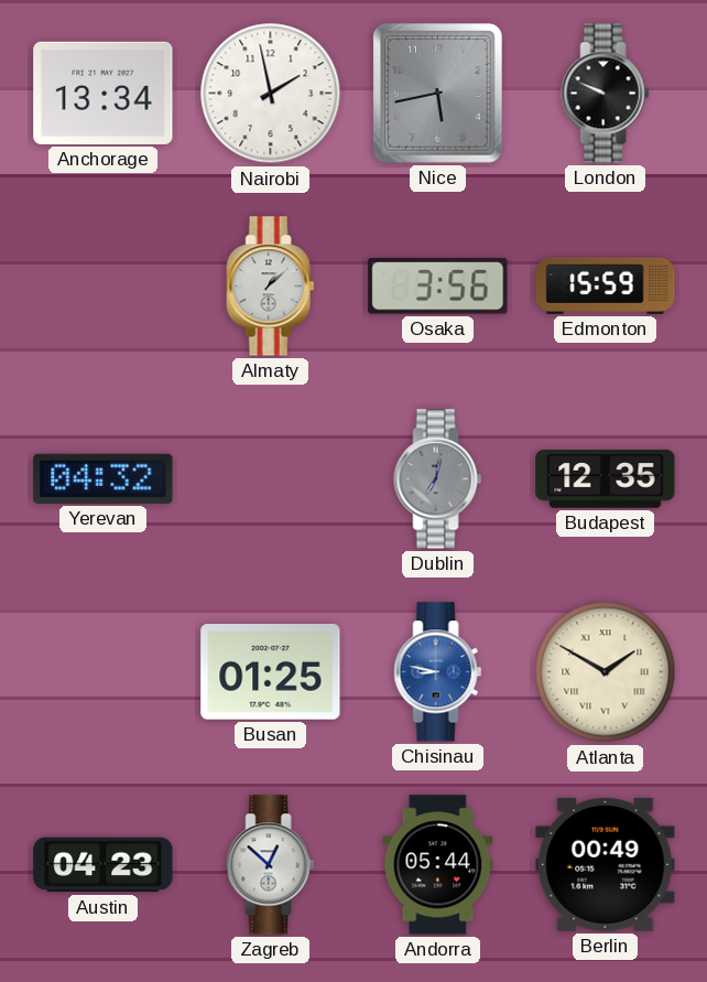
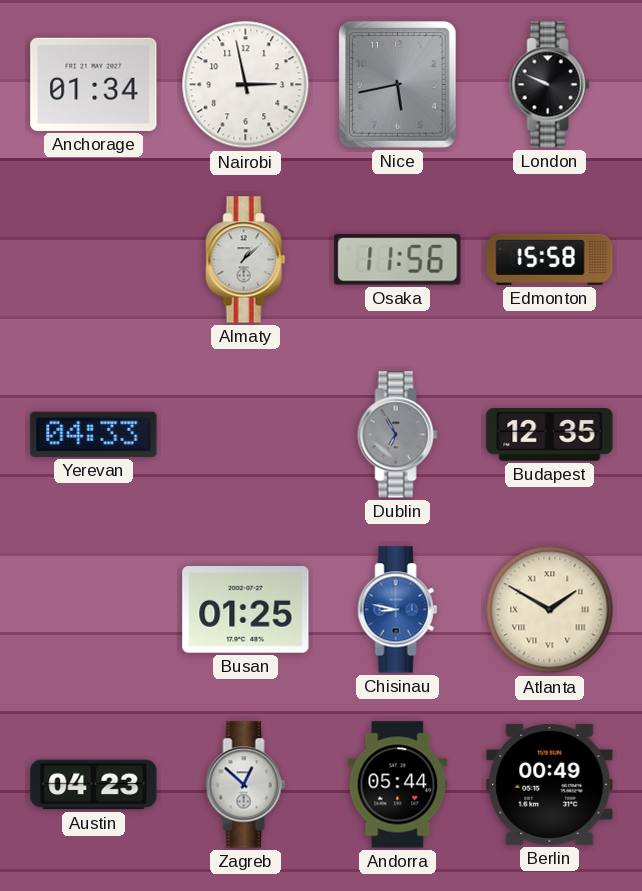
Anchorage: 13:34 -> 01:34 (94, 84)
Nairobi: 1:58 -> 2:58 (246, 85)
Osaka: 3:56 -> 11:56 (398, 260)
Edmonton: 15:59 -> 15:58 (550, 259)
Yerevan: 04:32 -> 04:33 (94, 434)
Dublin: 7:02 -> 6:55 (398, 435)
